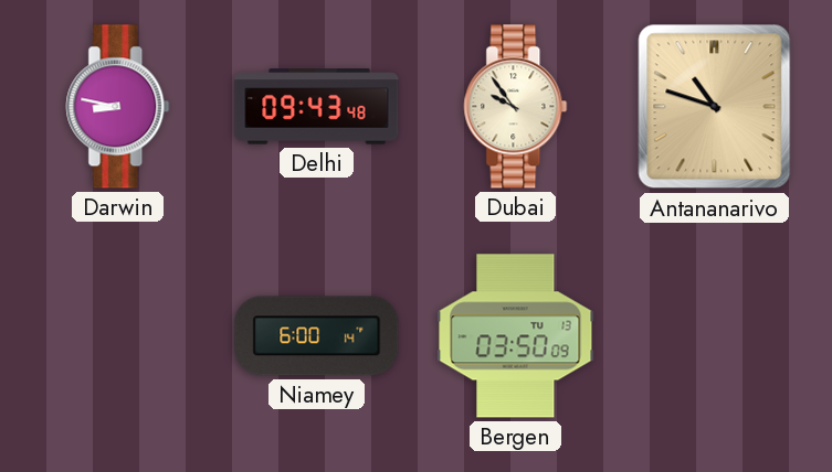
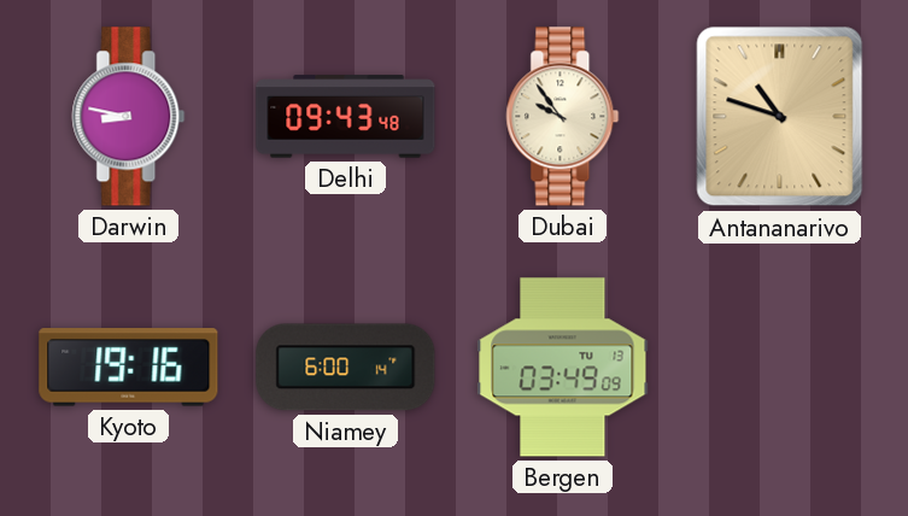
Kyoto: none -> 19:16 (129, 368)
Bergen: 03:50 -> 03:49 (563, 368)
